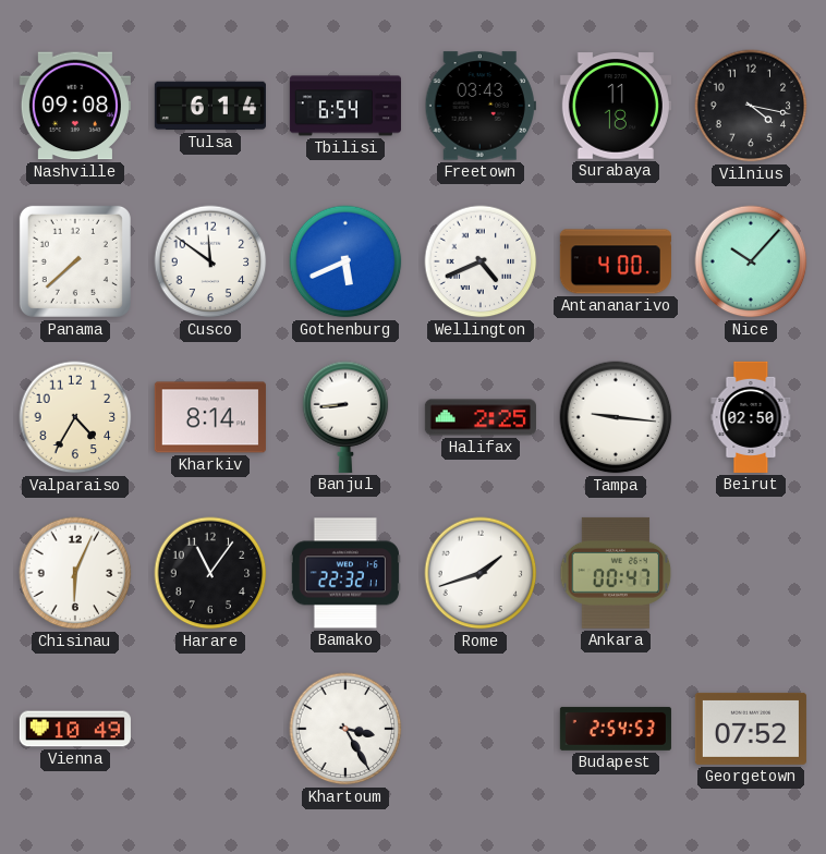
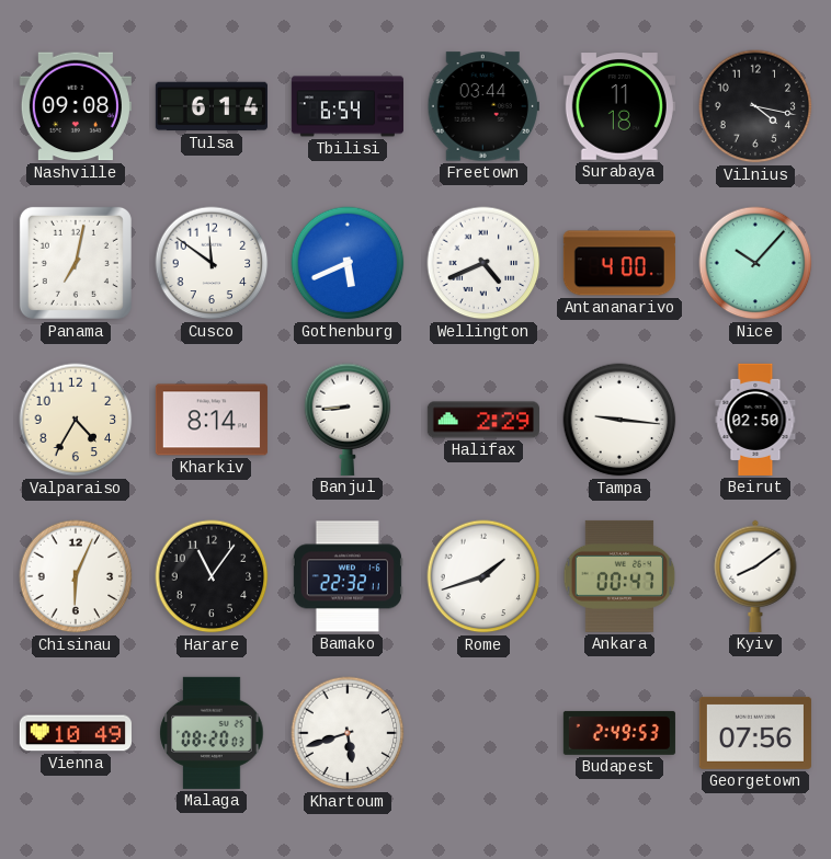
Freetown: 03:43 -> 03:44 (483, 106)
Panama: 7:38 -> 7:02 (76, 263)
Halifax: 2:25 -> 2:29 (483, 420)
Kyiv: none -> 8:09 (755, 576)
Malaga: none -> 08:20 (212, 733)
Khartoum: 3:25 -> 5:42 (348, 733)
Budapest: 2:54 -> 2:49 (619, 733)
Georgetown: 07:52 -> 07:56 (755, 733)
